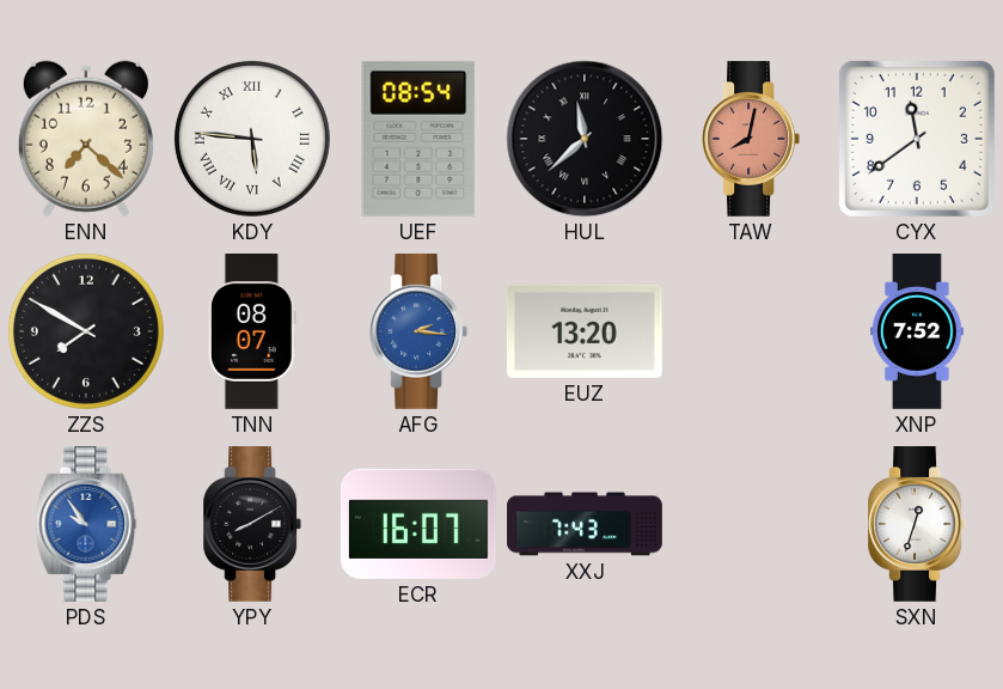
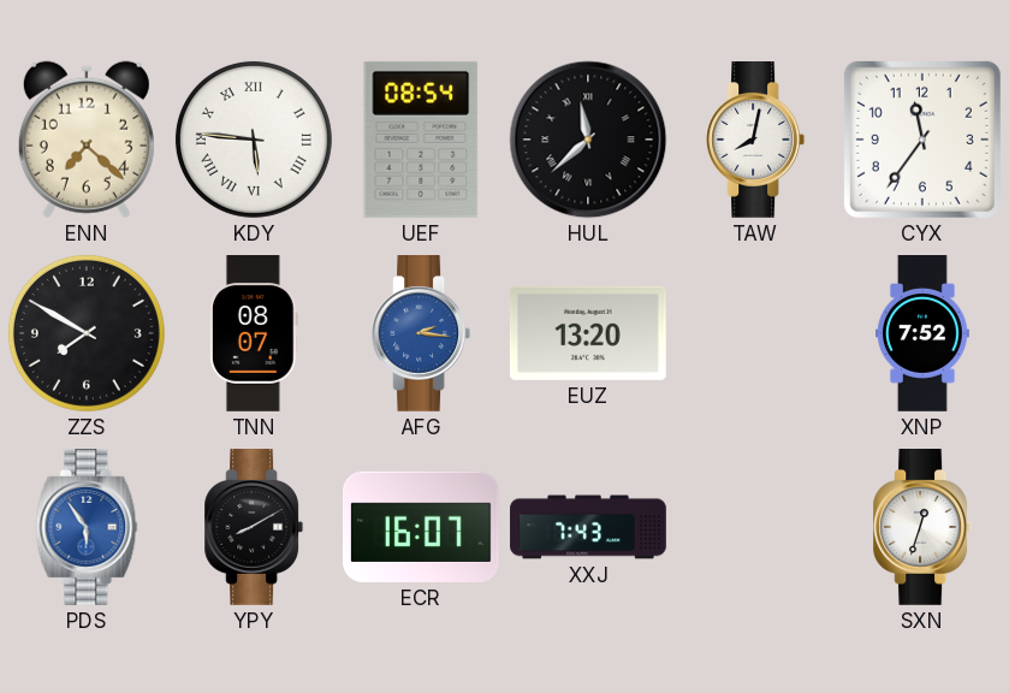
TAW dial: salmon -> white (755, 141)
CYX: 11:39 -> 11:36 (922, 140)
PDS: 9:54 -> 5:54 (87, 528)
